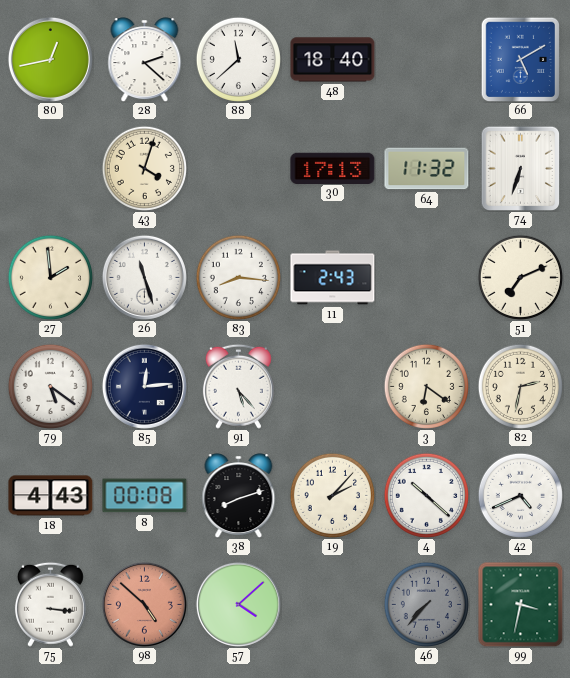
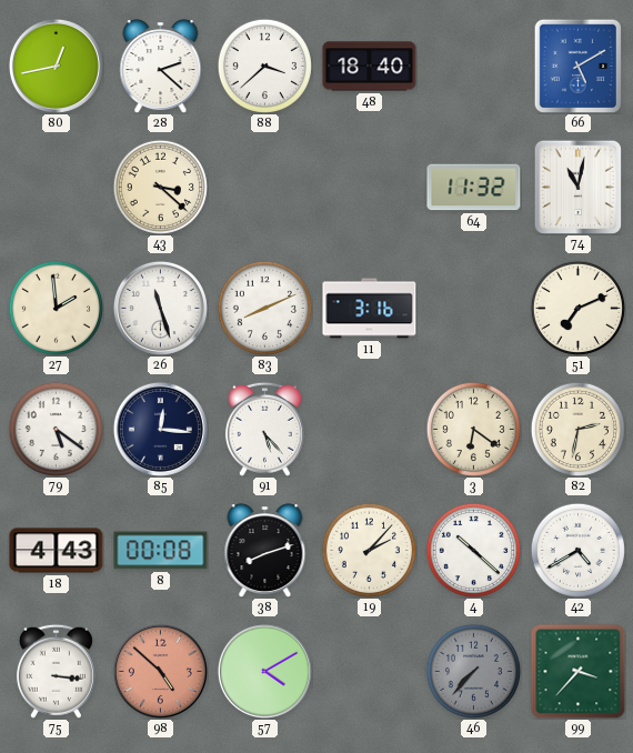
88: 11:38 -> 3:38 (264, 66)
43: 4:03 -> 3:22 (160, 187)
30: 17:13 -> none (333, 168)
74: 6:33 -> 11:02 (579, 187)
83: 8:16 -> 8:11 (264, 308)
11: 2:43 -> 3:16 (370, 309)
85: 12:14 -> 12:16 (160, 429)
42: 4:41 -> 4:40 (577, 550)
57: 4:08 -> 4:10 (264, 671)
99: 3:32 -> 3:37 (579, 672)
